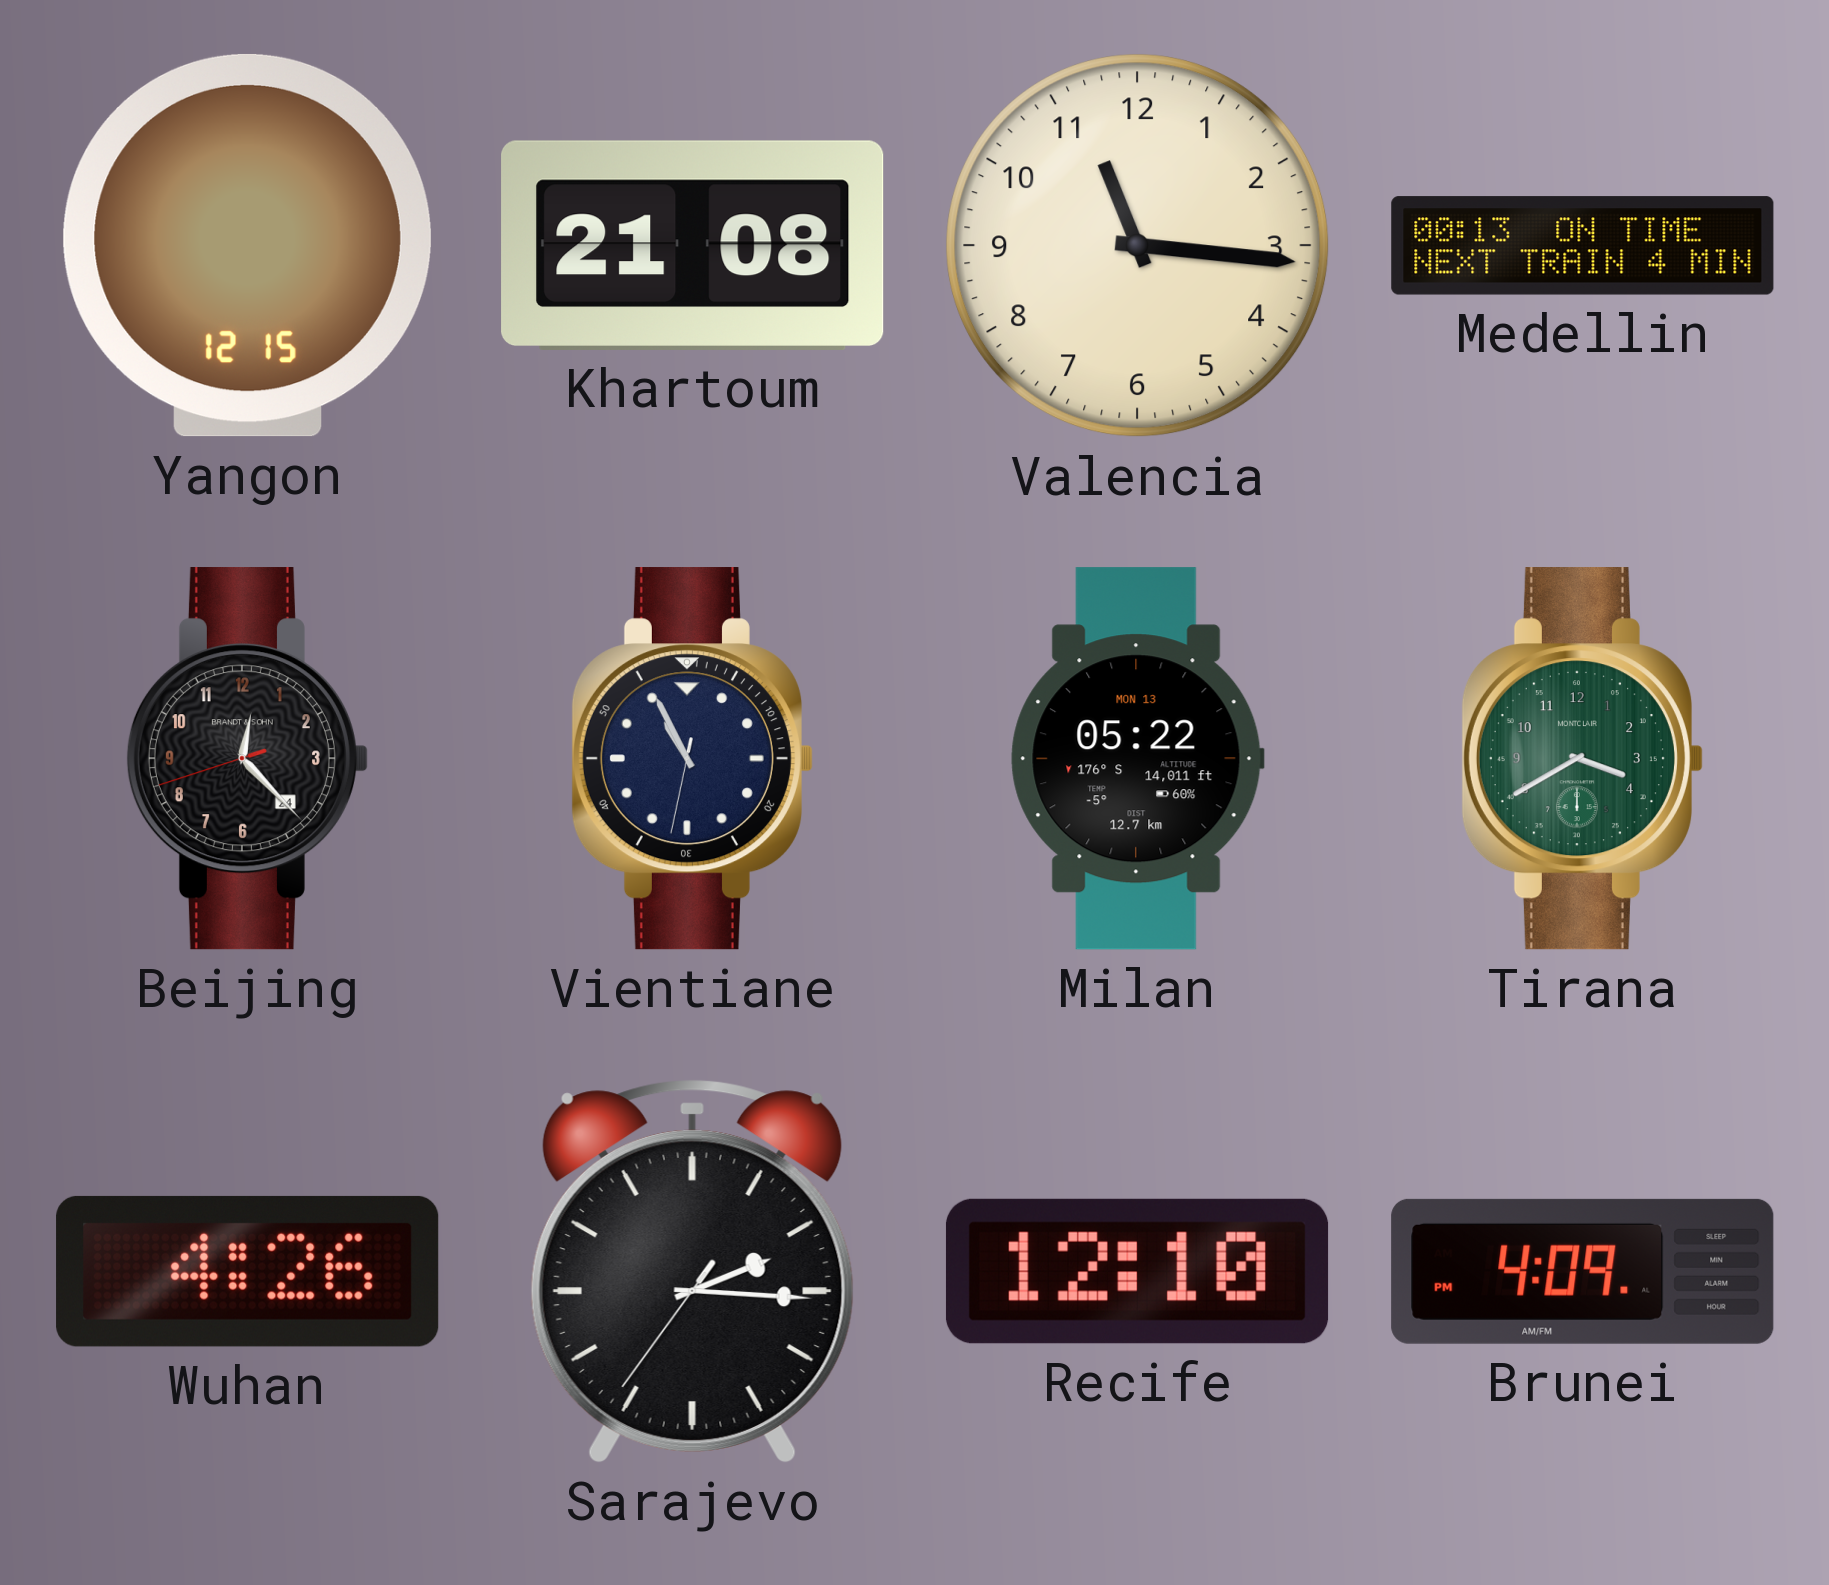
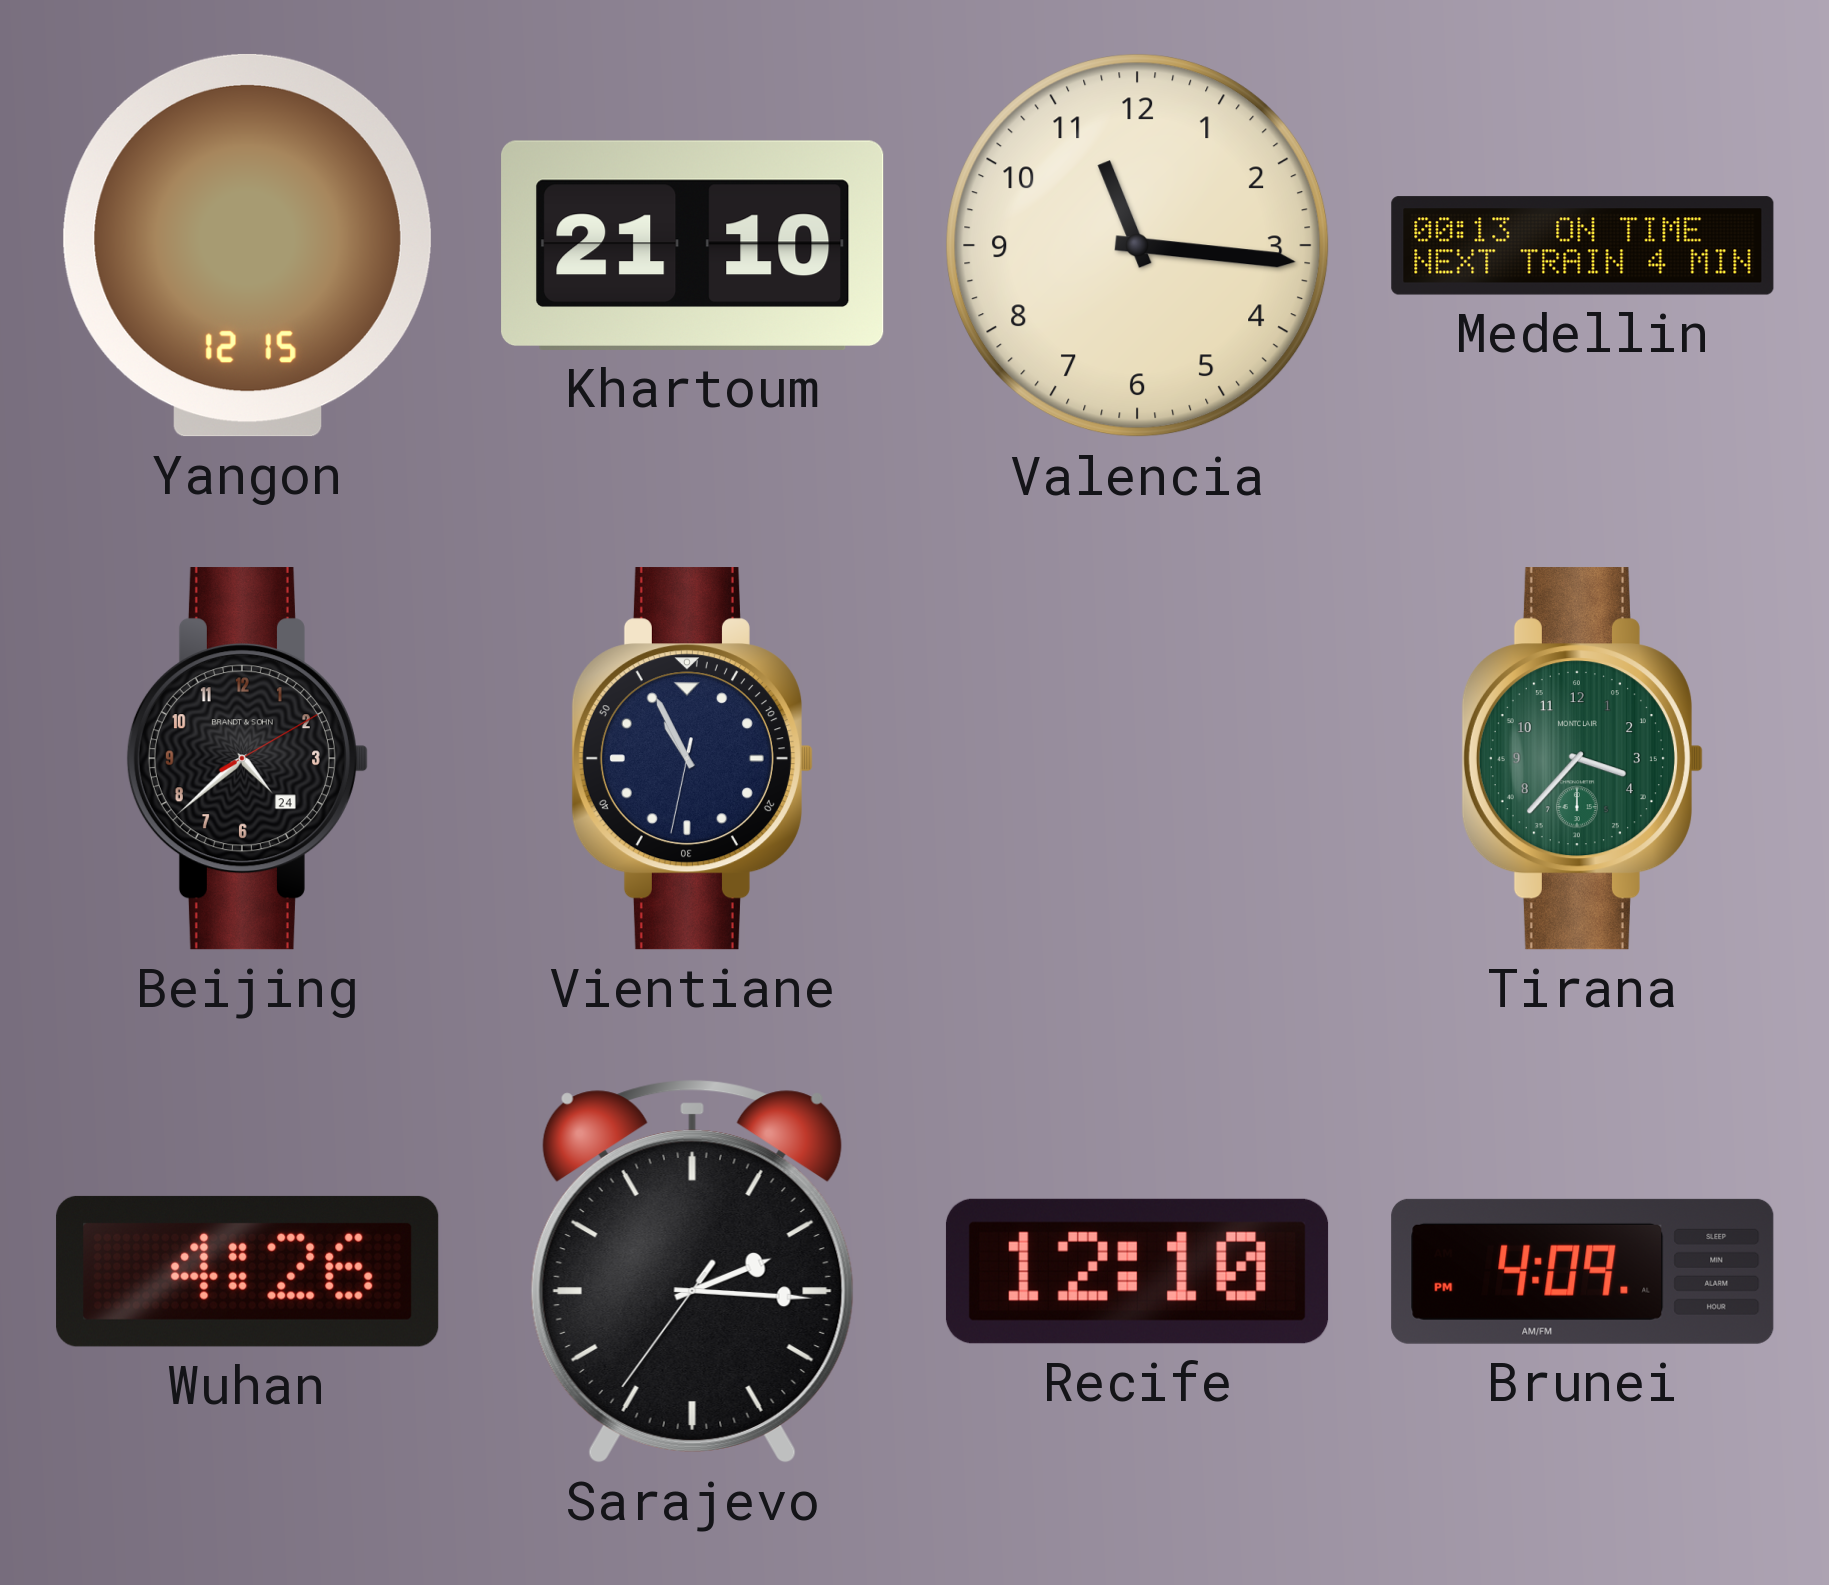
Khartoum: 21:08 -> 21:10 (693, 245)
Beijing: 12:22 -> 4:38 (247, 759)
Milan: 05:22 -> none (1137, 759)
Tirana: 3:40 -> 3:37 (1582, 759)
